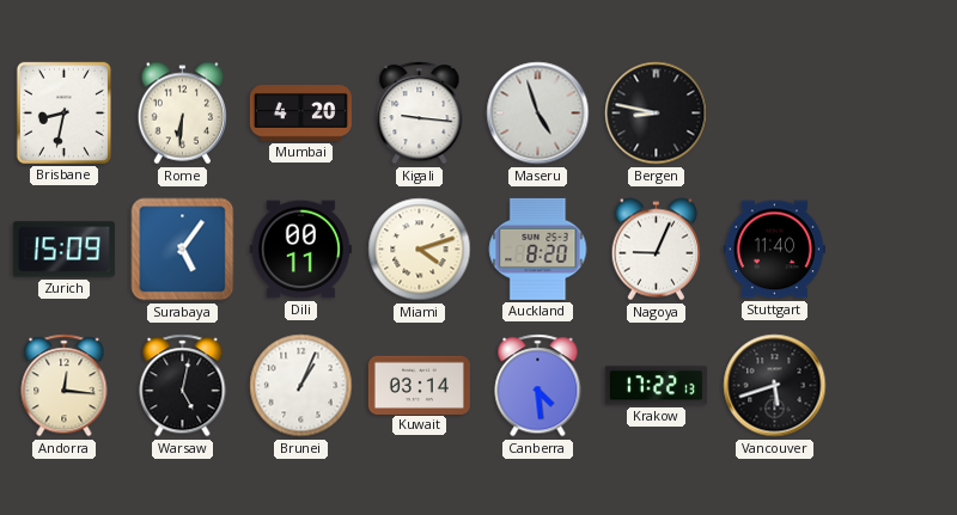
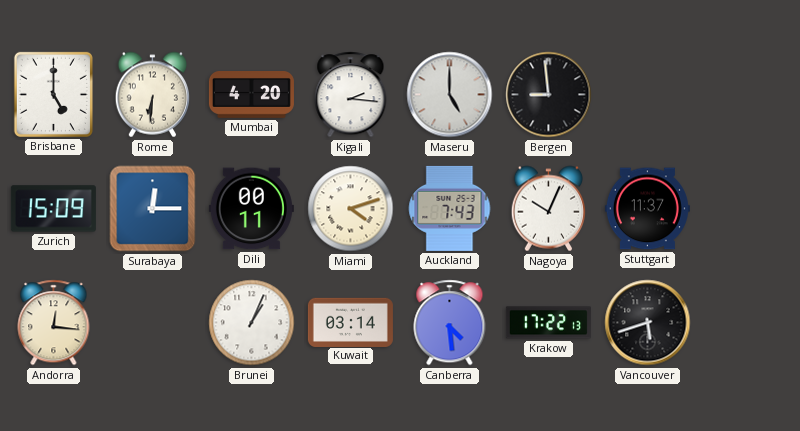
Brisbane: 8:32 -> 5:00 (53, 94)
Kigali: 9:16 -> 2:16 (351, 95)
Maseru: 4:57 -> 5:00 (450, 95)
Bergen: 8:47 -> 8:59 (549, 95)
Surabaya: 5:06 -> 12:15 (153, 209)
Auckland: 8:20 -> 7:43 (450, 208)
Nagoya: 9:04 -> 10:04 (548, 209)
Stuttgart: 11:40 -> 11:37 (647, 209)
Warsaw: 5:02 -> none (183, 386)
